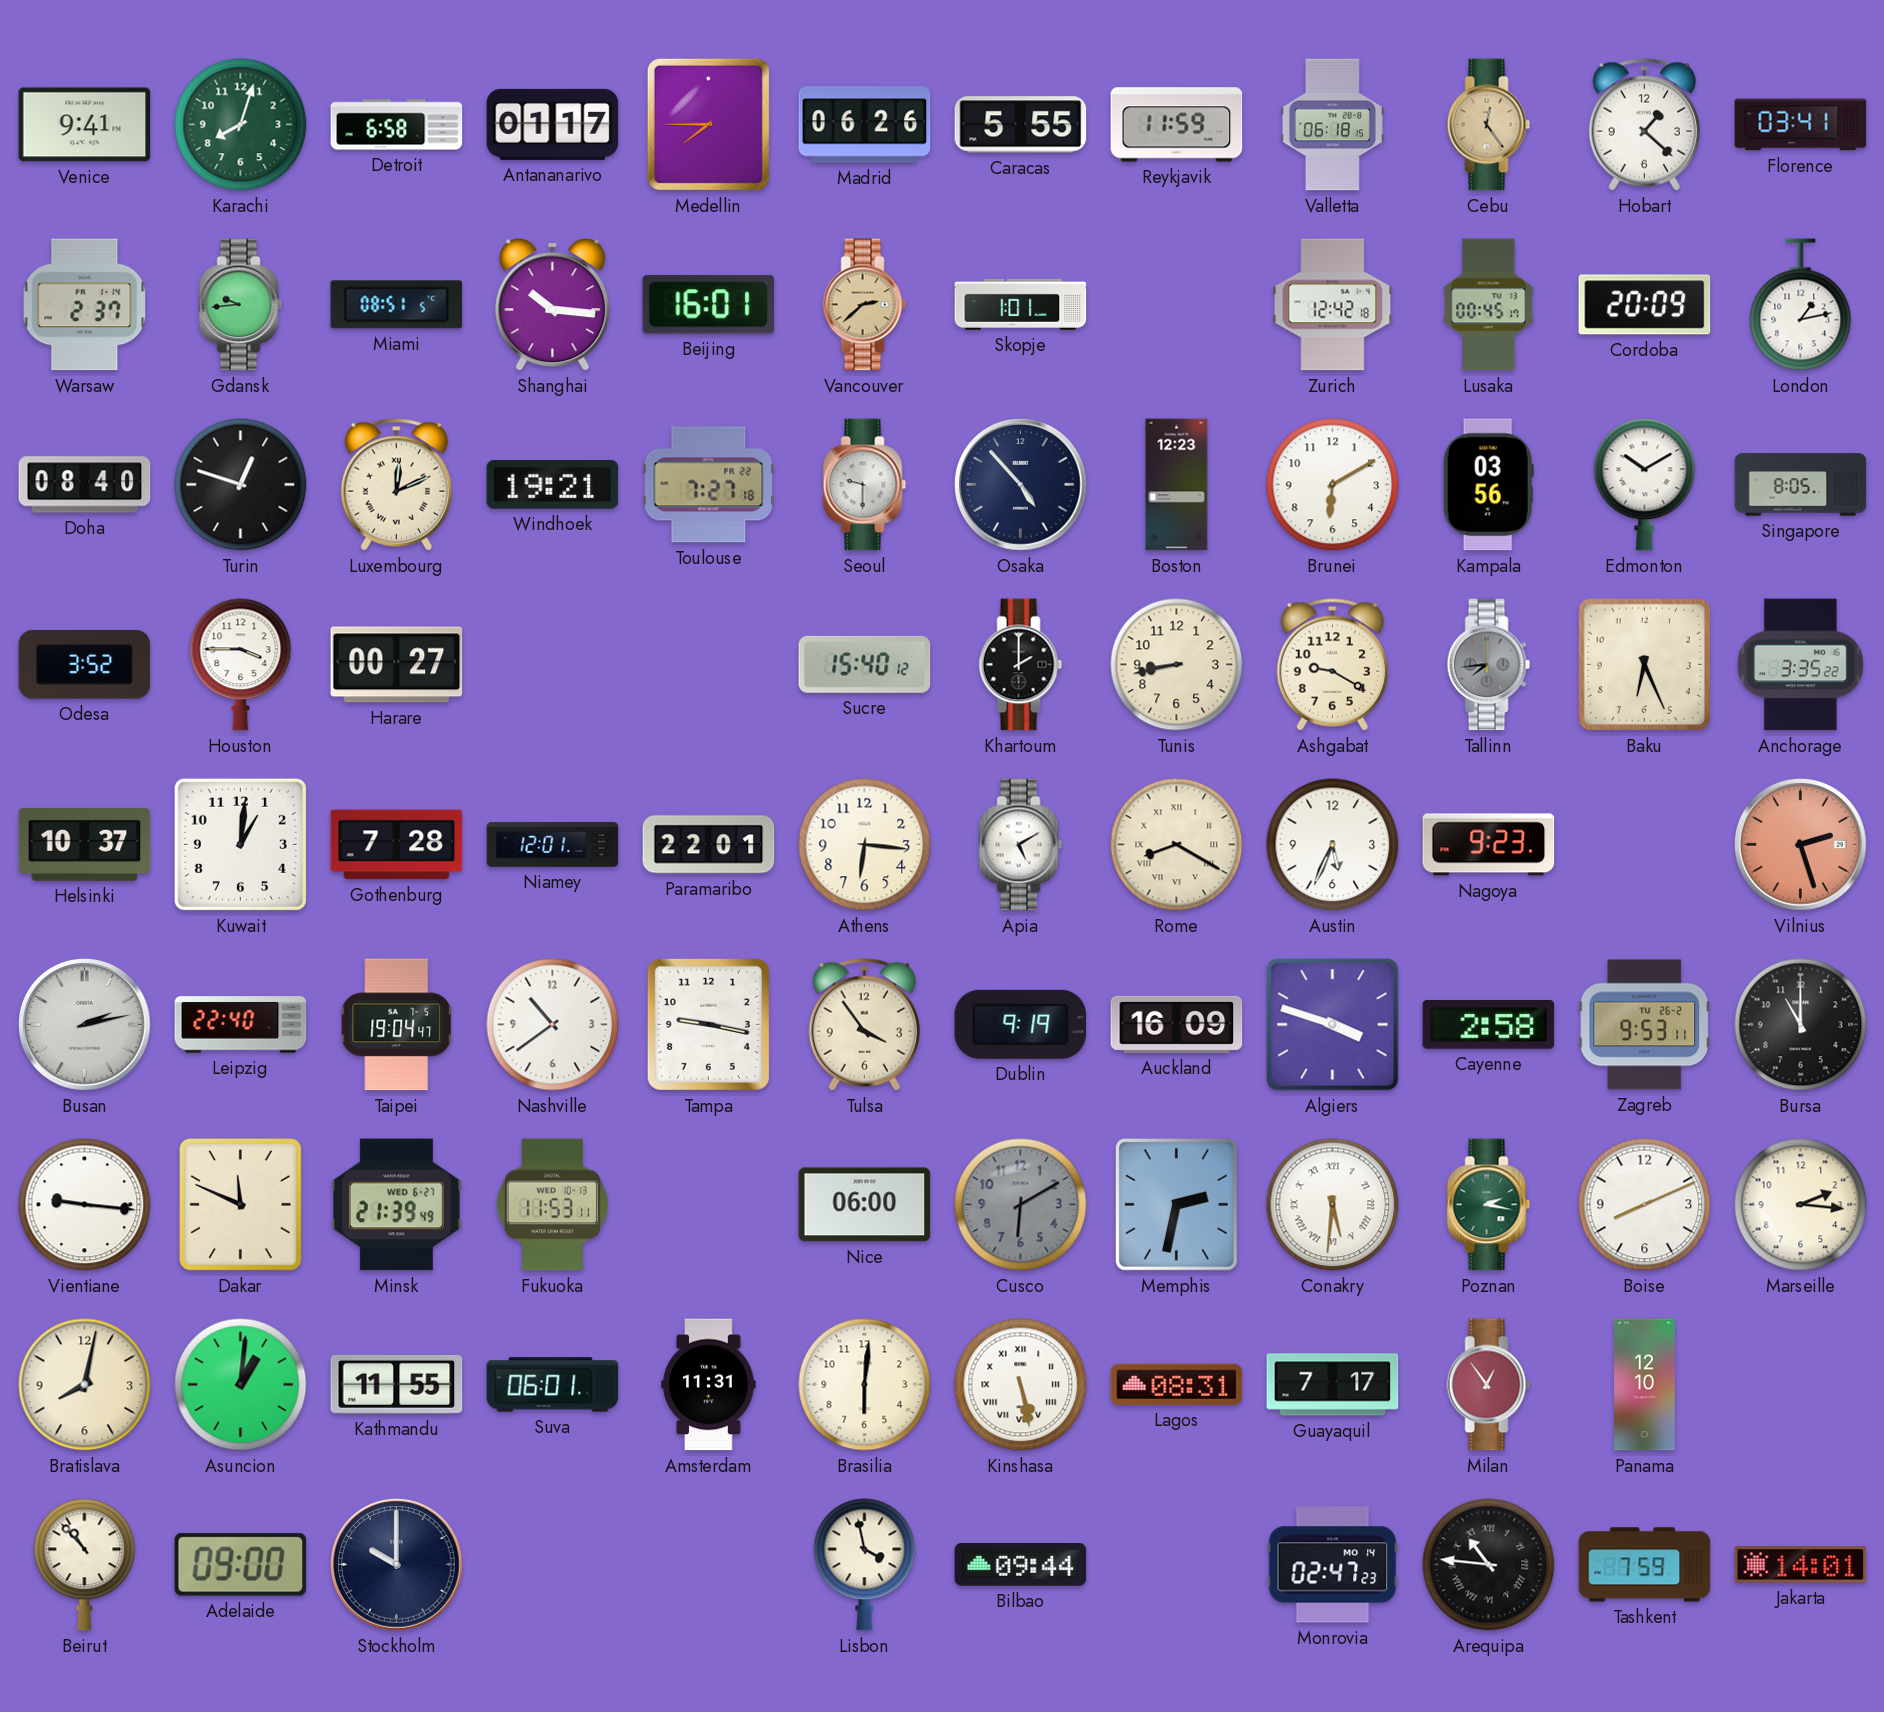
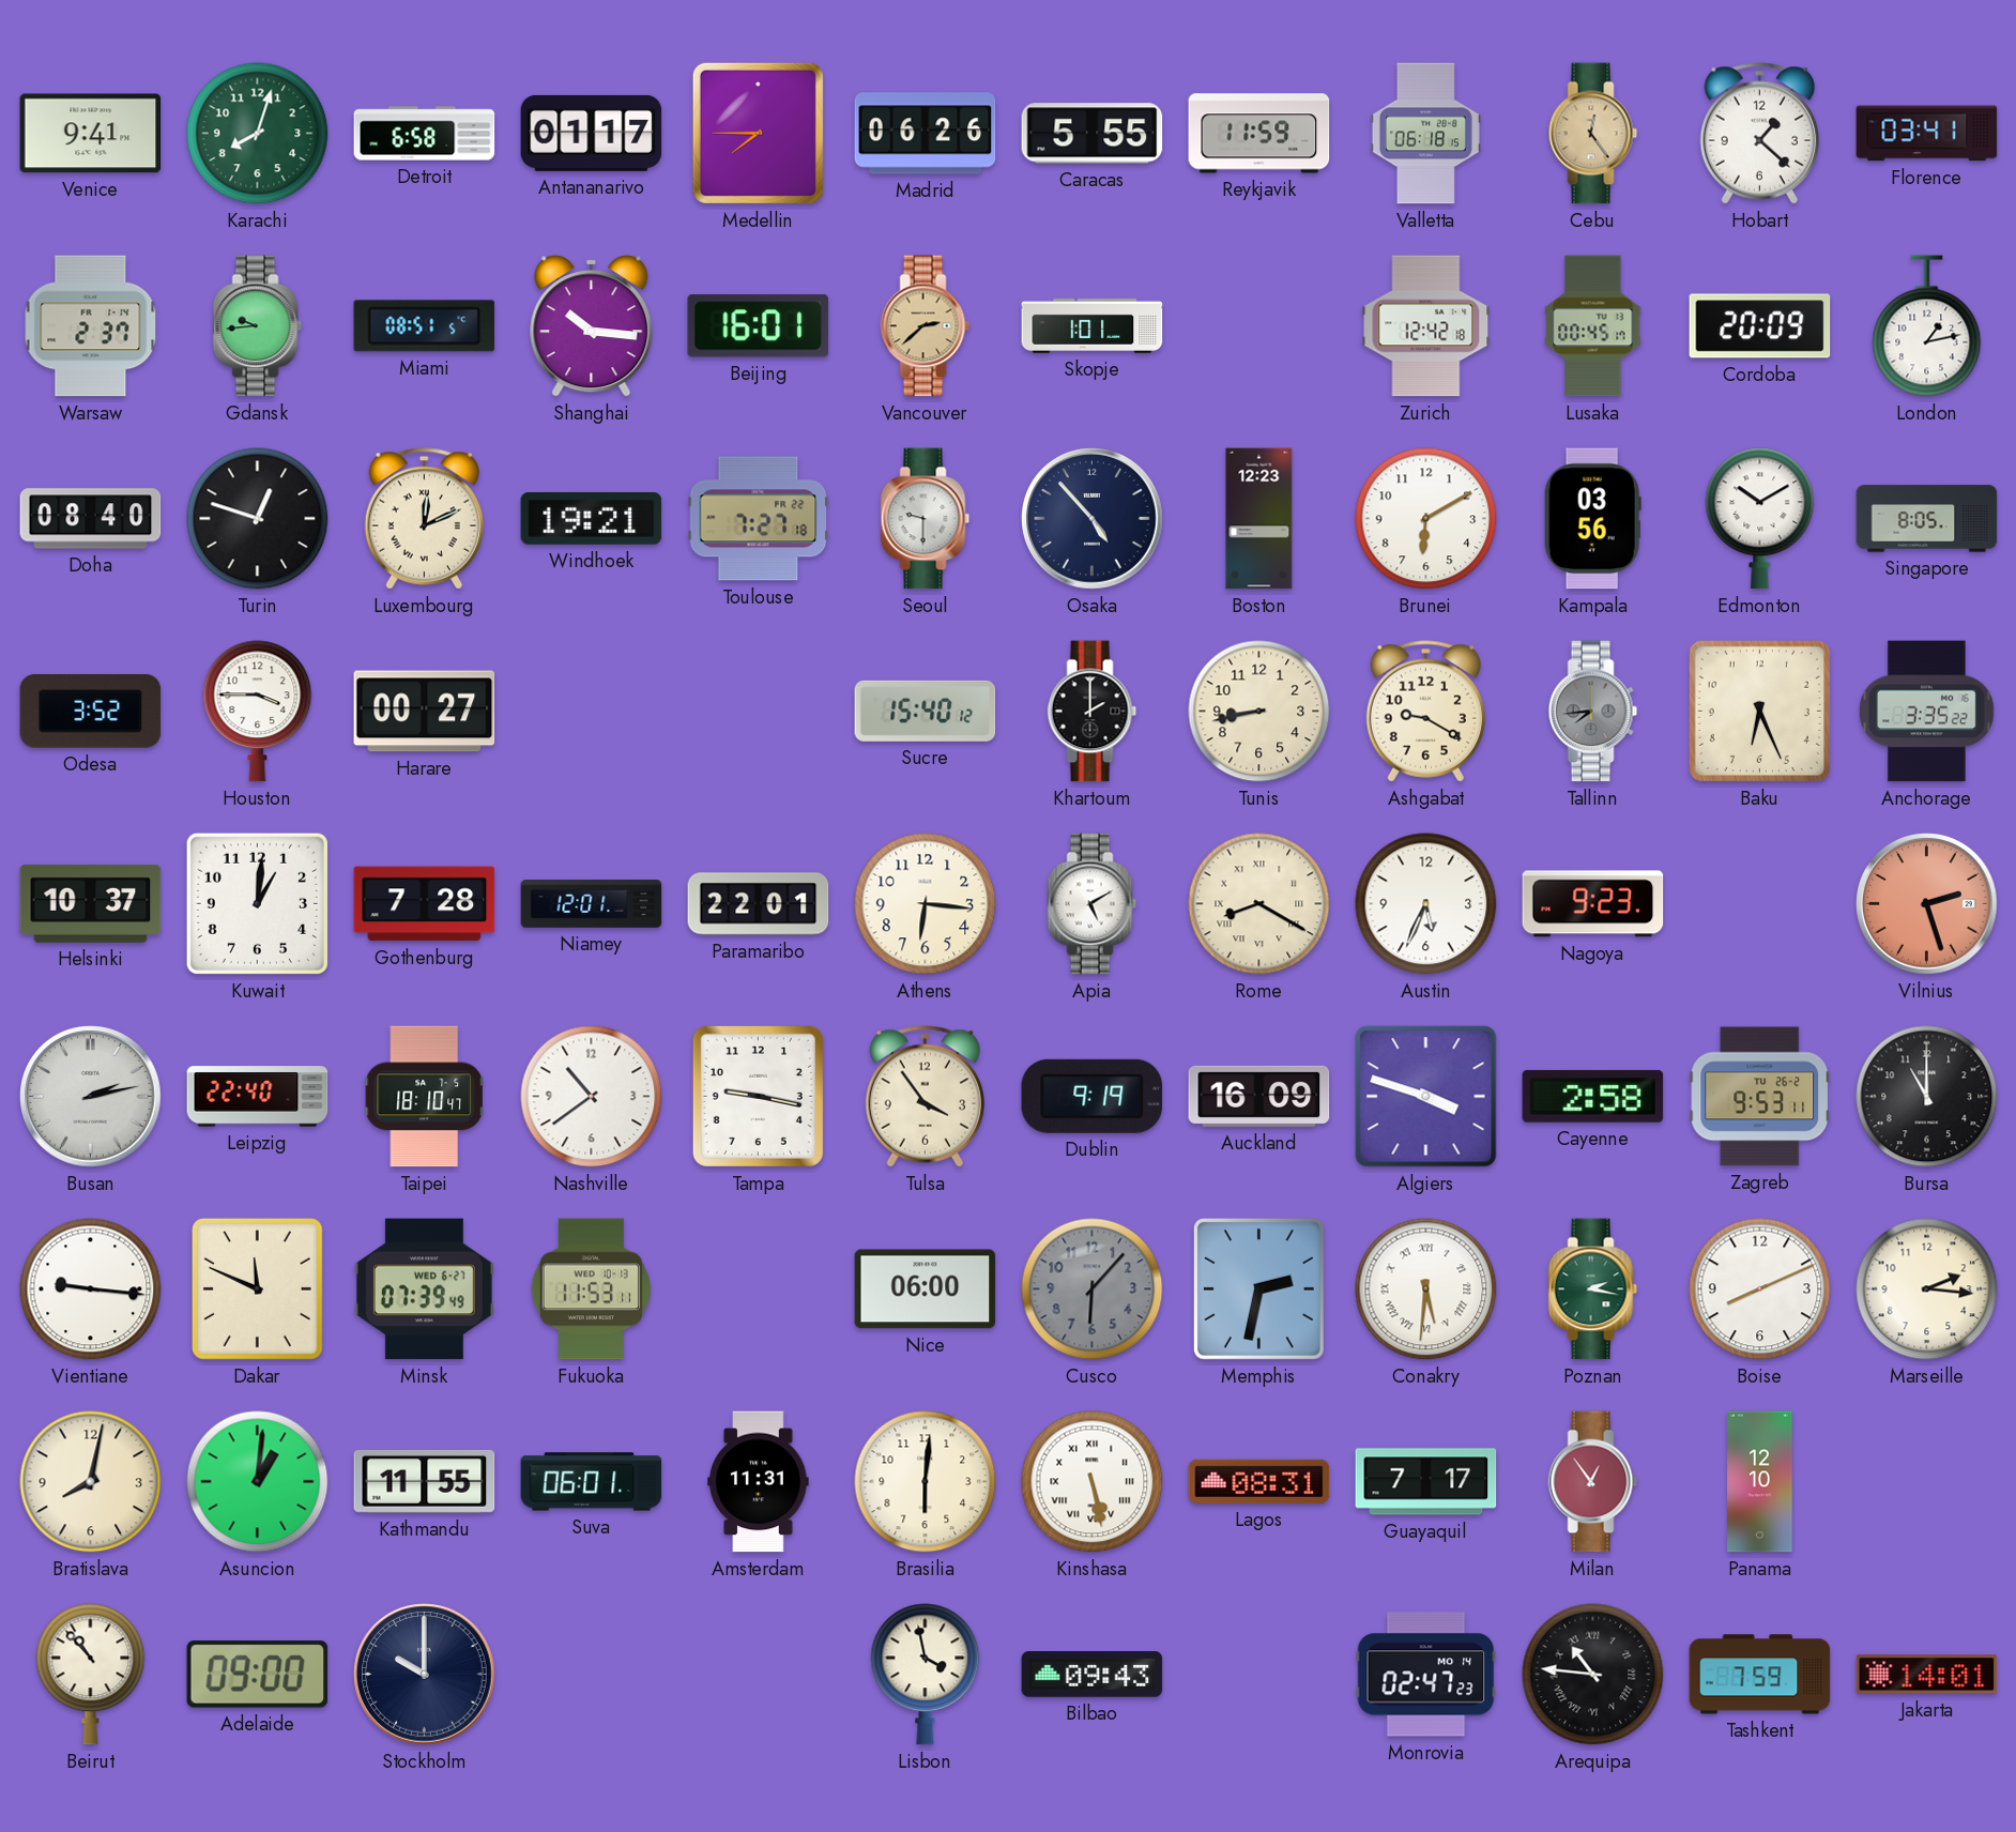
Taipei: 19:04 -> 18:10 (425, 1097)
Minsk: 21:39 -> 07:39 (424, 1289)
Cusco: 6:10 -> 6:07 (1093, 1289)
Bilbao: 09:44 -> 09:43 (1093, 1675)
